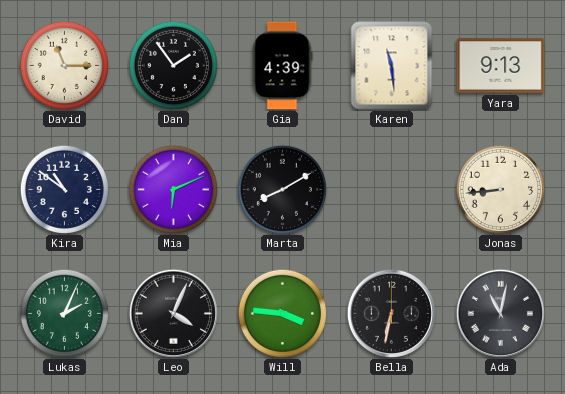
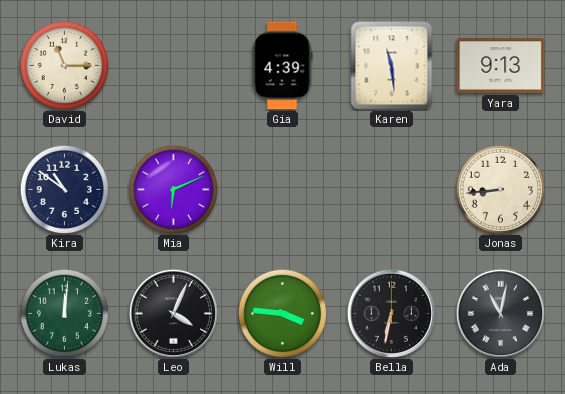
Dan: 1:54 -> none (173, 65)
Marta: 8:10 -> none (282, 189)
Lukas: 2:04 -> 12:01 (64, 313)
